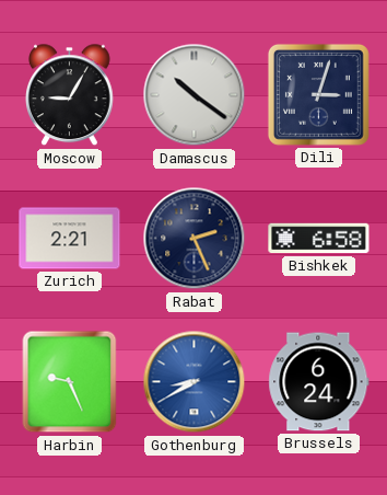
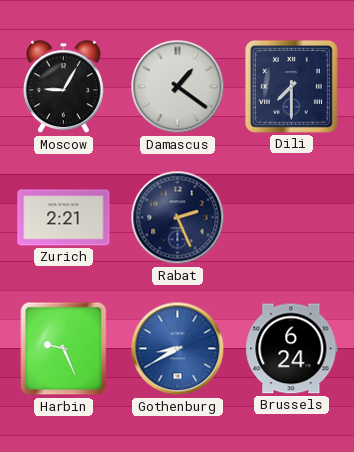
Damascus: 10:21 -> 1:21 (178, 87)
Dili: 3:03 -> 7:30 (291, 86)
Bishkek: 6:58 -> none (319, 239)
